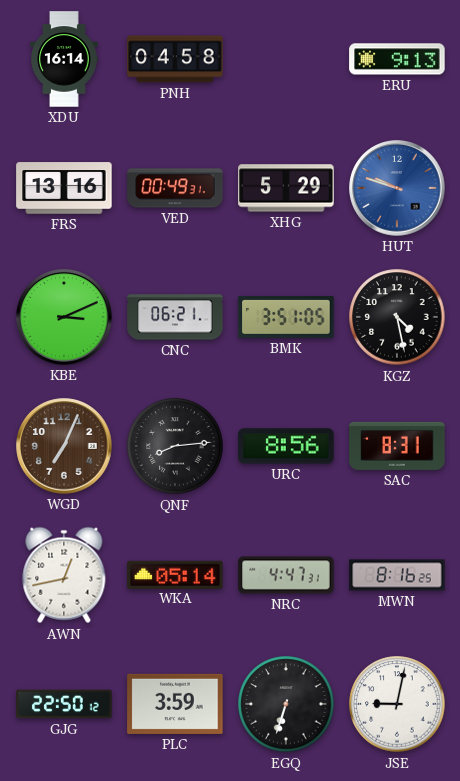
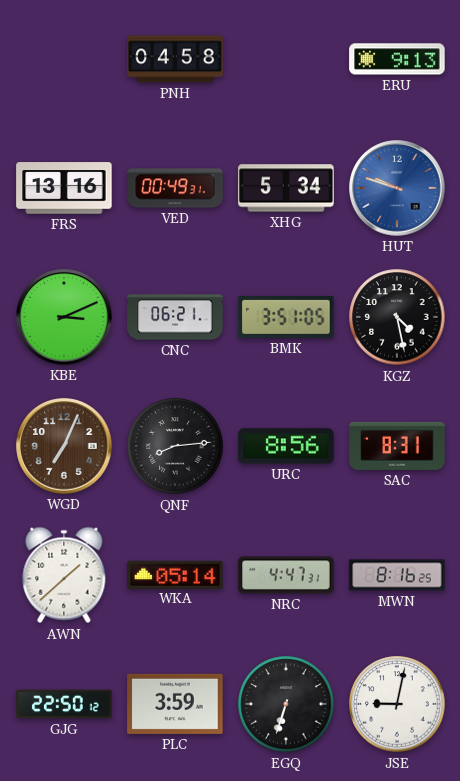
XDU: 16:14 -> none (64, 59)
XHG: 5:29 -> 5:34 (286, 188)
AWN: 12:43 -> 1:38 (64, 575)
